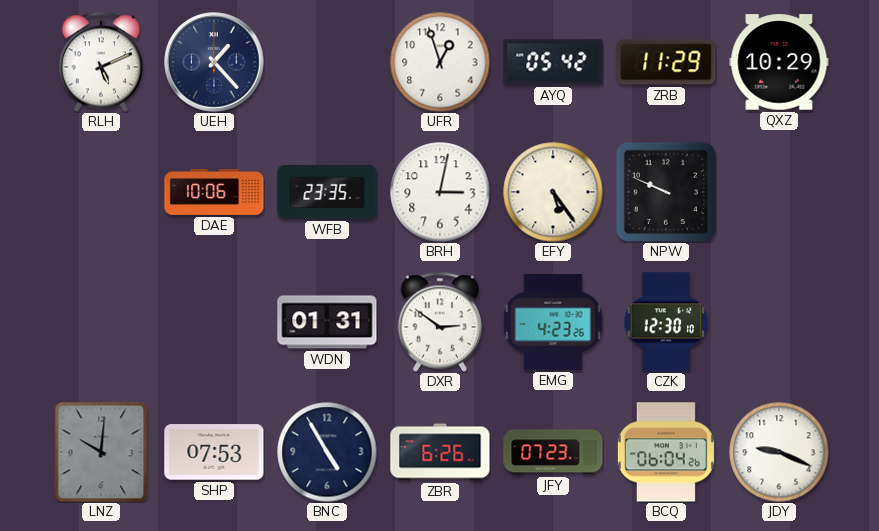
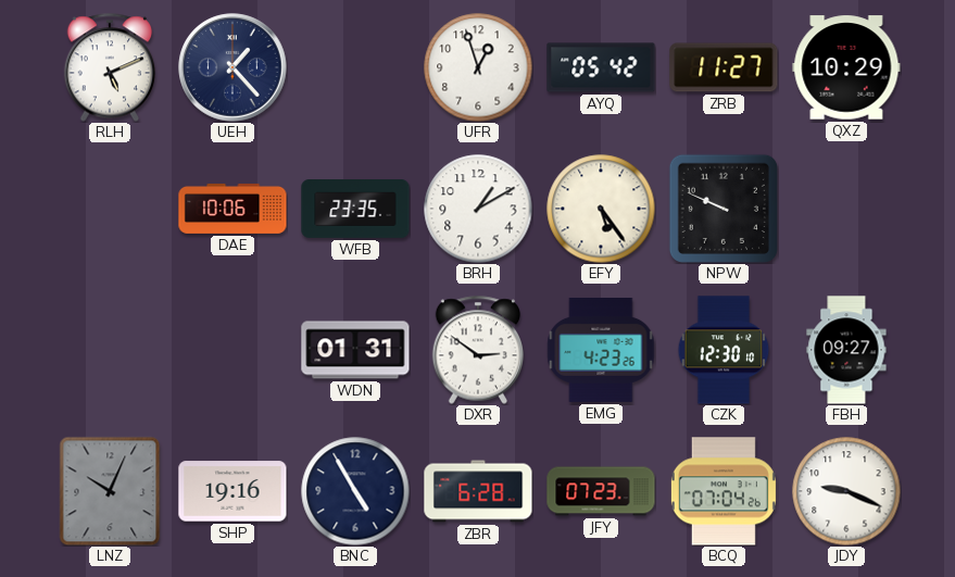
ZRB: 11:29 -> 11:27 (724, 67)
BRH: 3:02 -> 1:10 (478, 209)
FBH: none -> 09:27 (846, 350)
LNZ: 10:01 -> 10:04 (110, 491)
SHP: 07:53 -> 19:16 (233, 491)
ZBR: 6:26 -> 6:28 (478, 491)
BCQ: 06:04 -> 07:04 (724, 491)
